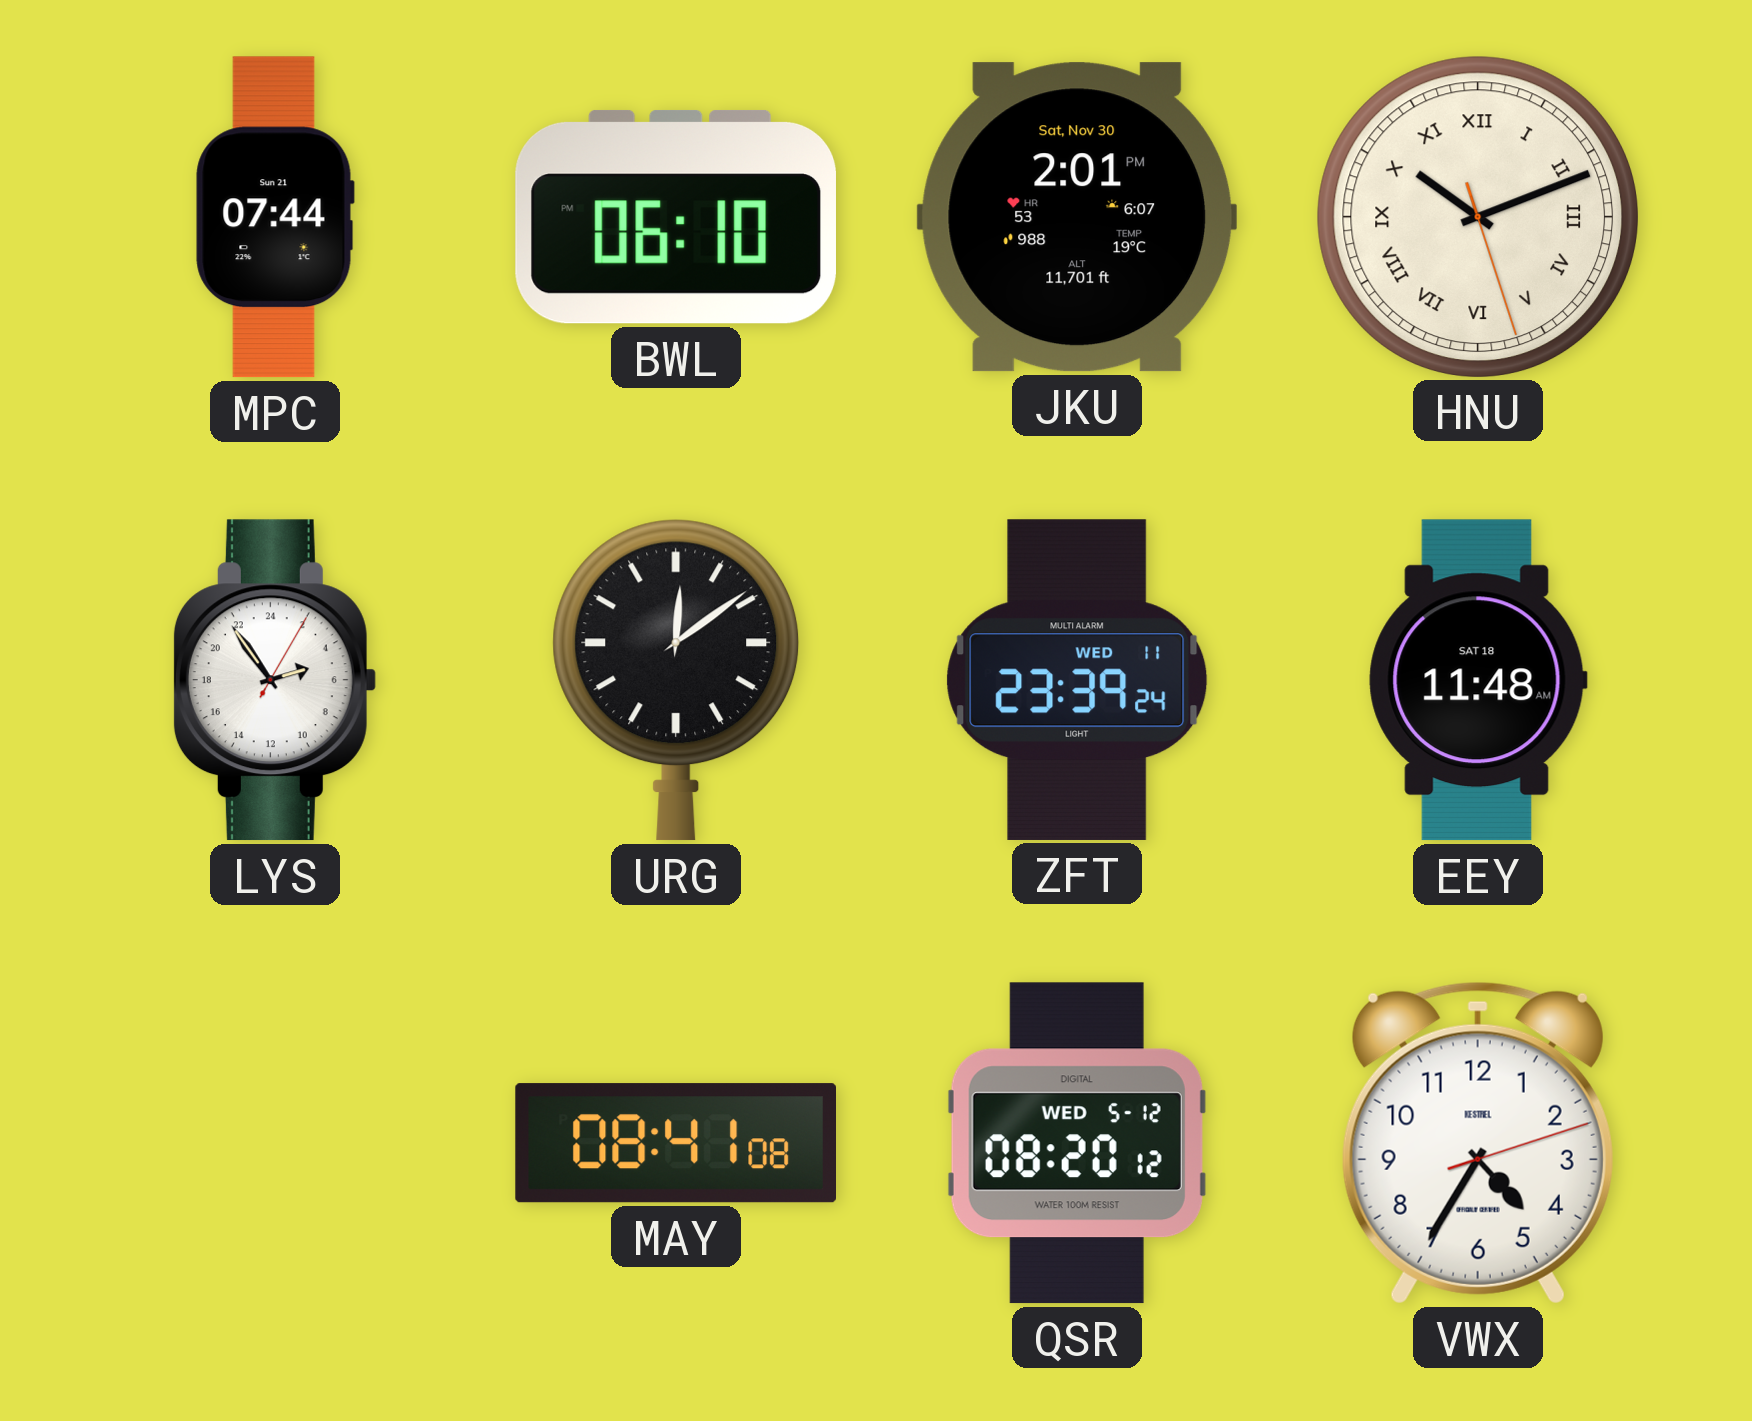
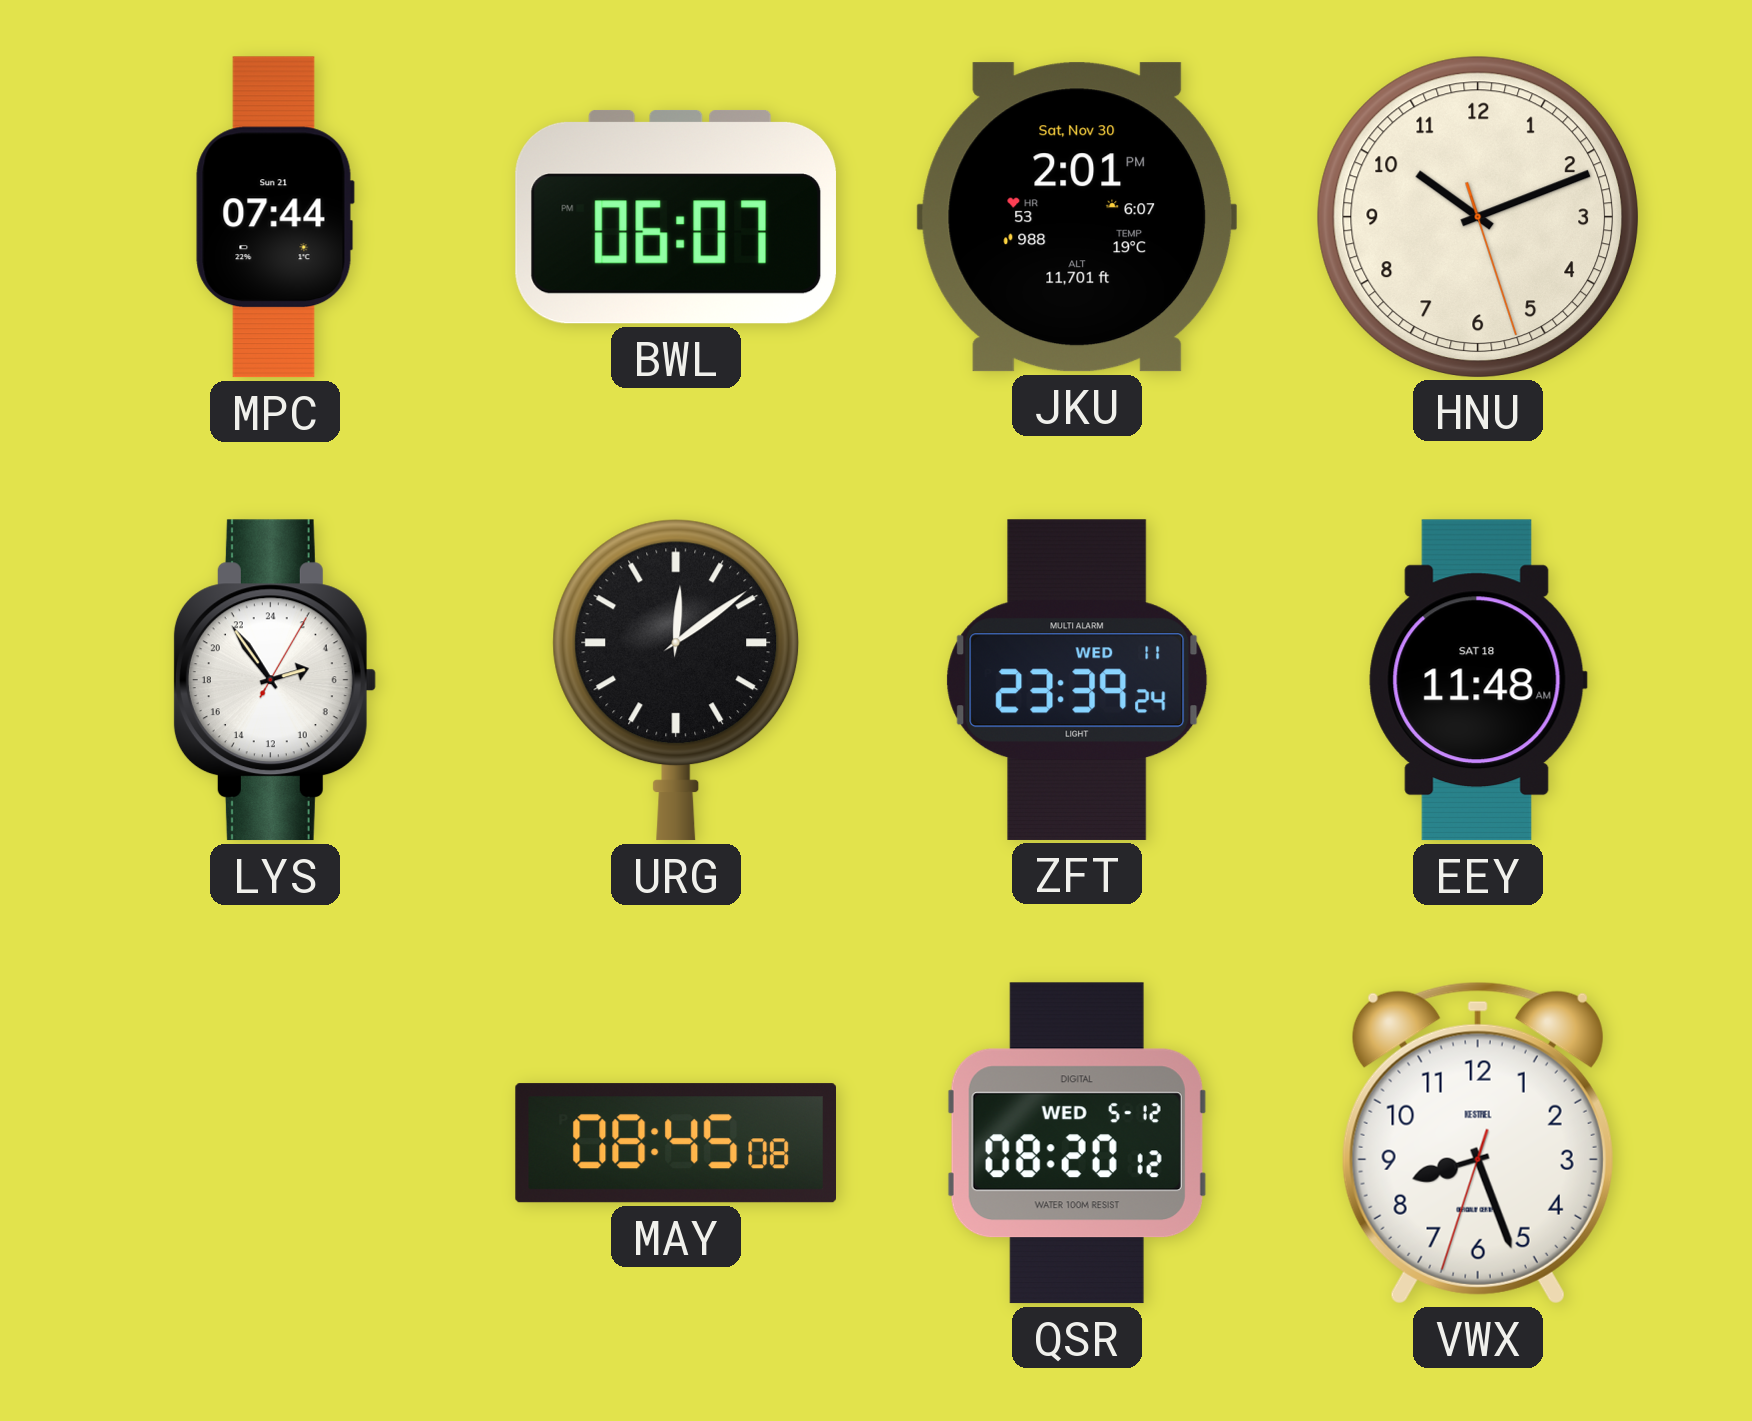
BWL: 06:10 -> 06:07 (676, 217)
HNU numerals: Roman -> Arabic (1477, 216)
MAY: 08:41 -> 08:45 (675, 1143)
VWX: 4:35 -> 8:26 (1478, 1143)
